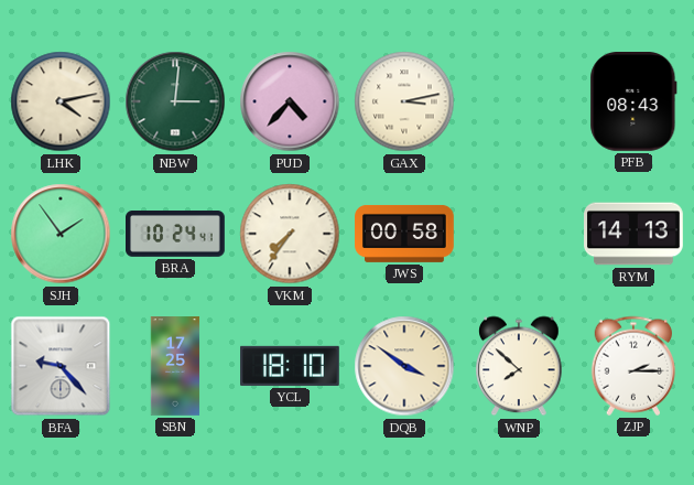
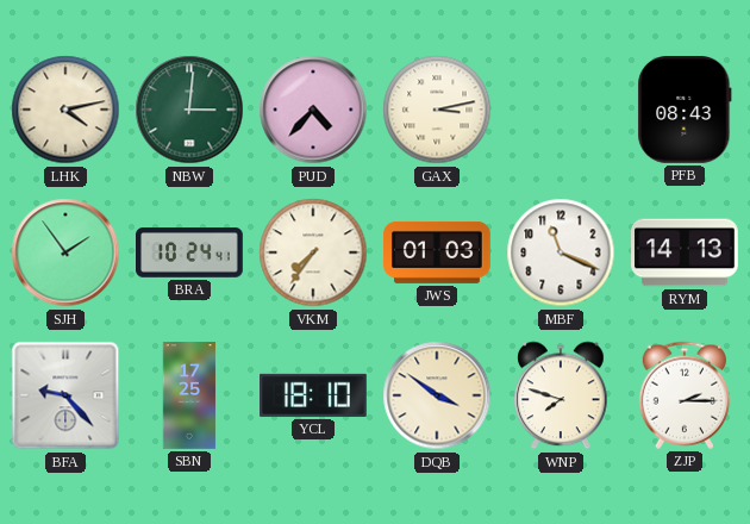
JWS: 00:58 -> 01:03 (437, 252)
MBF: none -> 11:19 (561, 252)
WNP: 7:52 -> 7:48 (561, 395)
